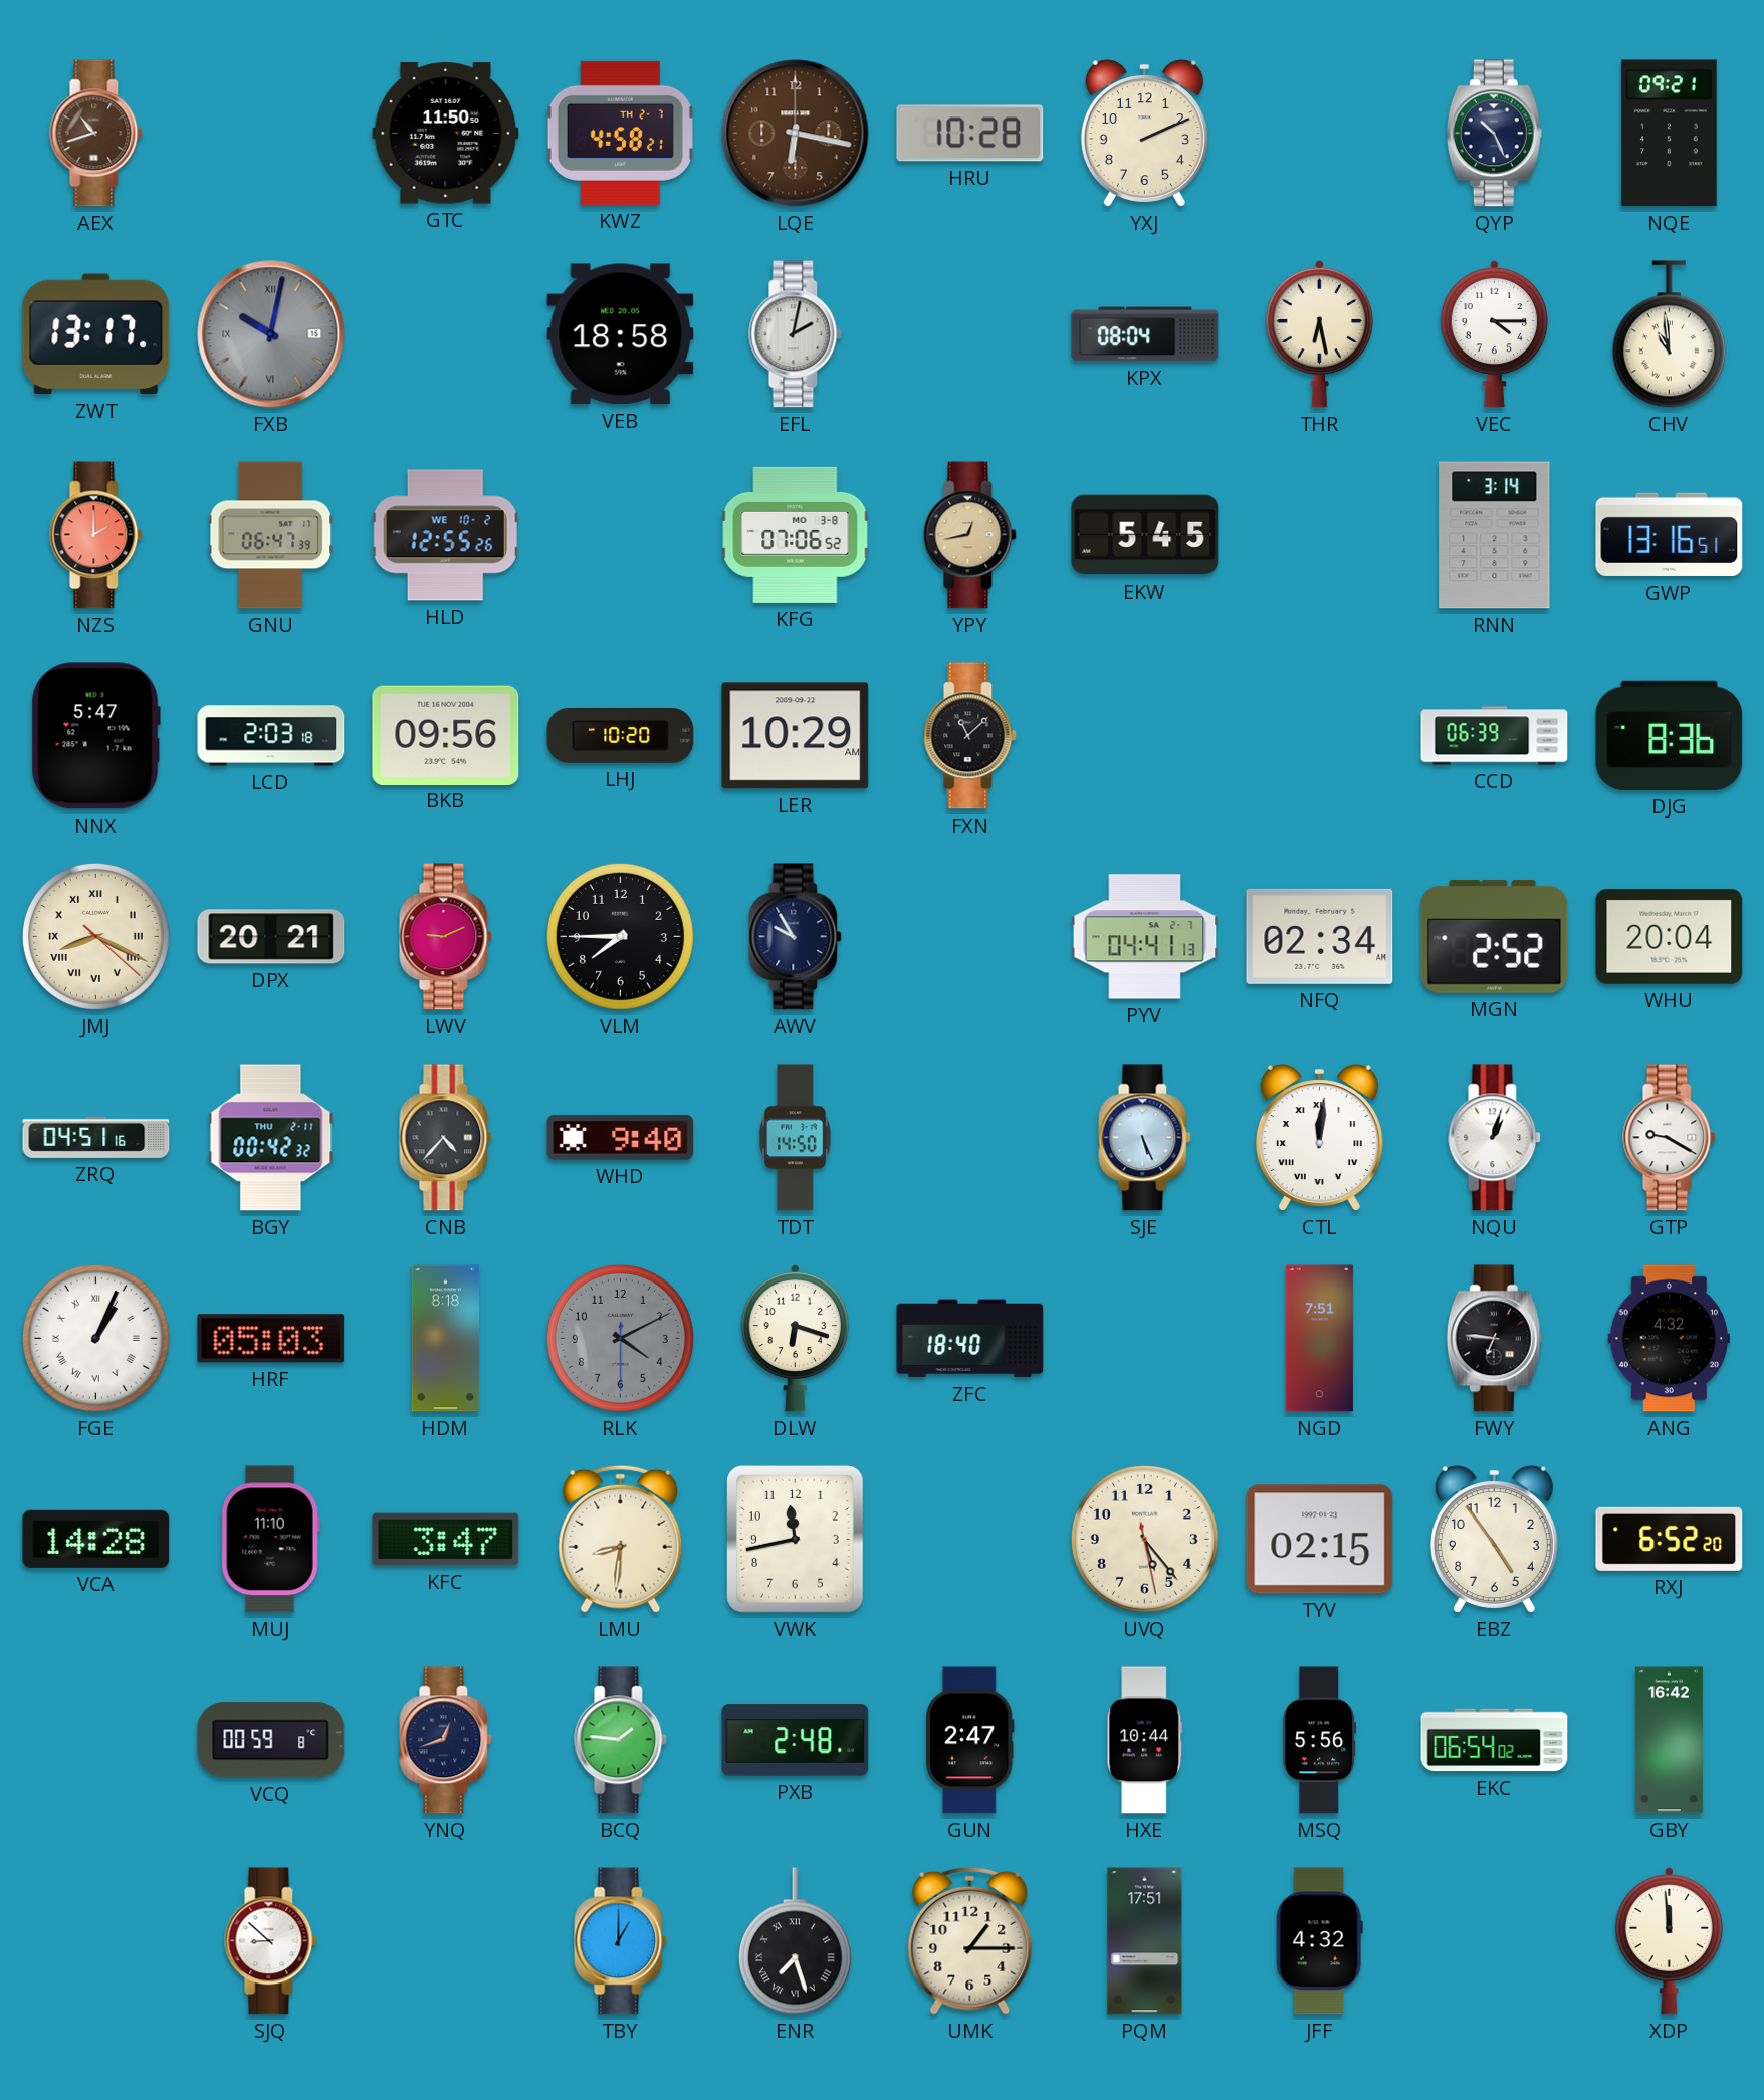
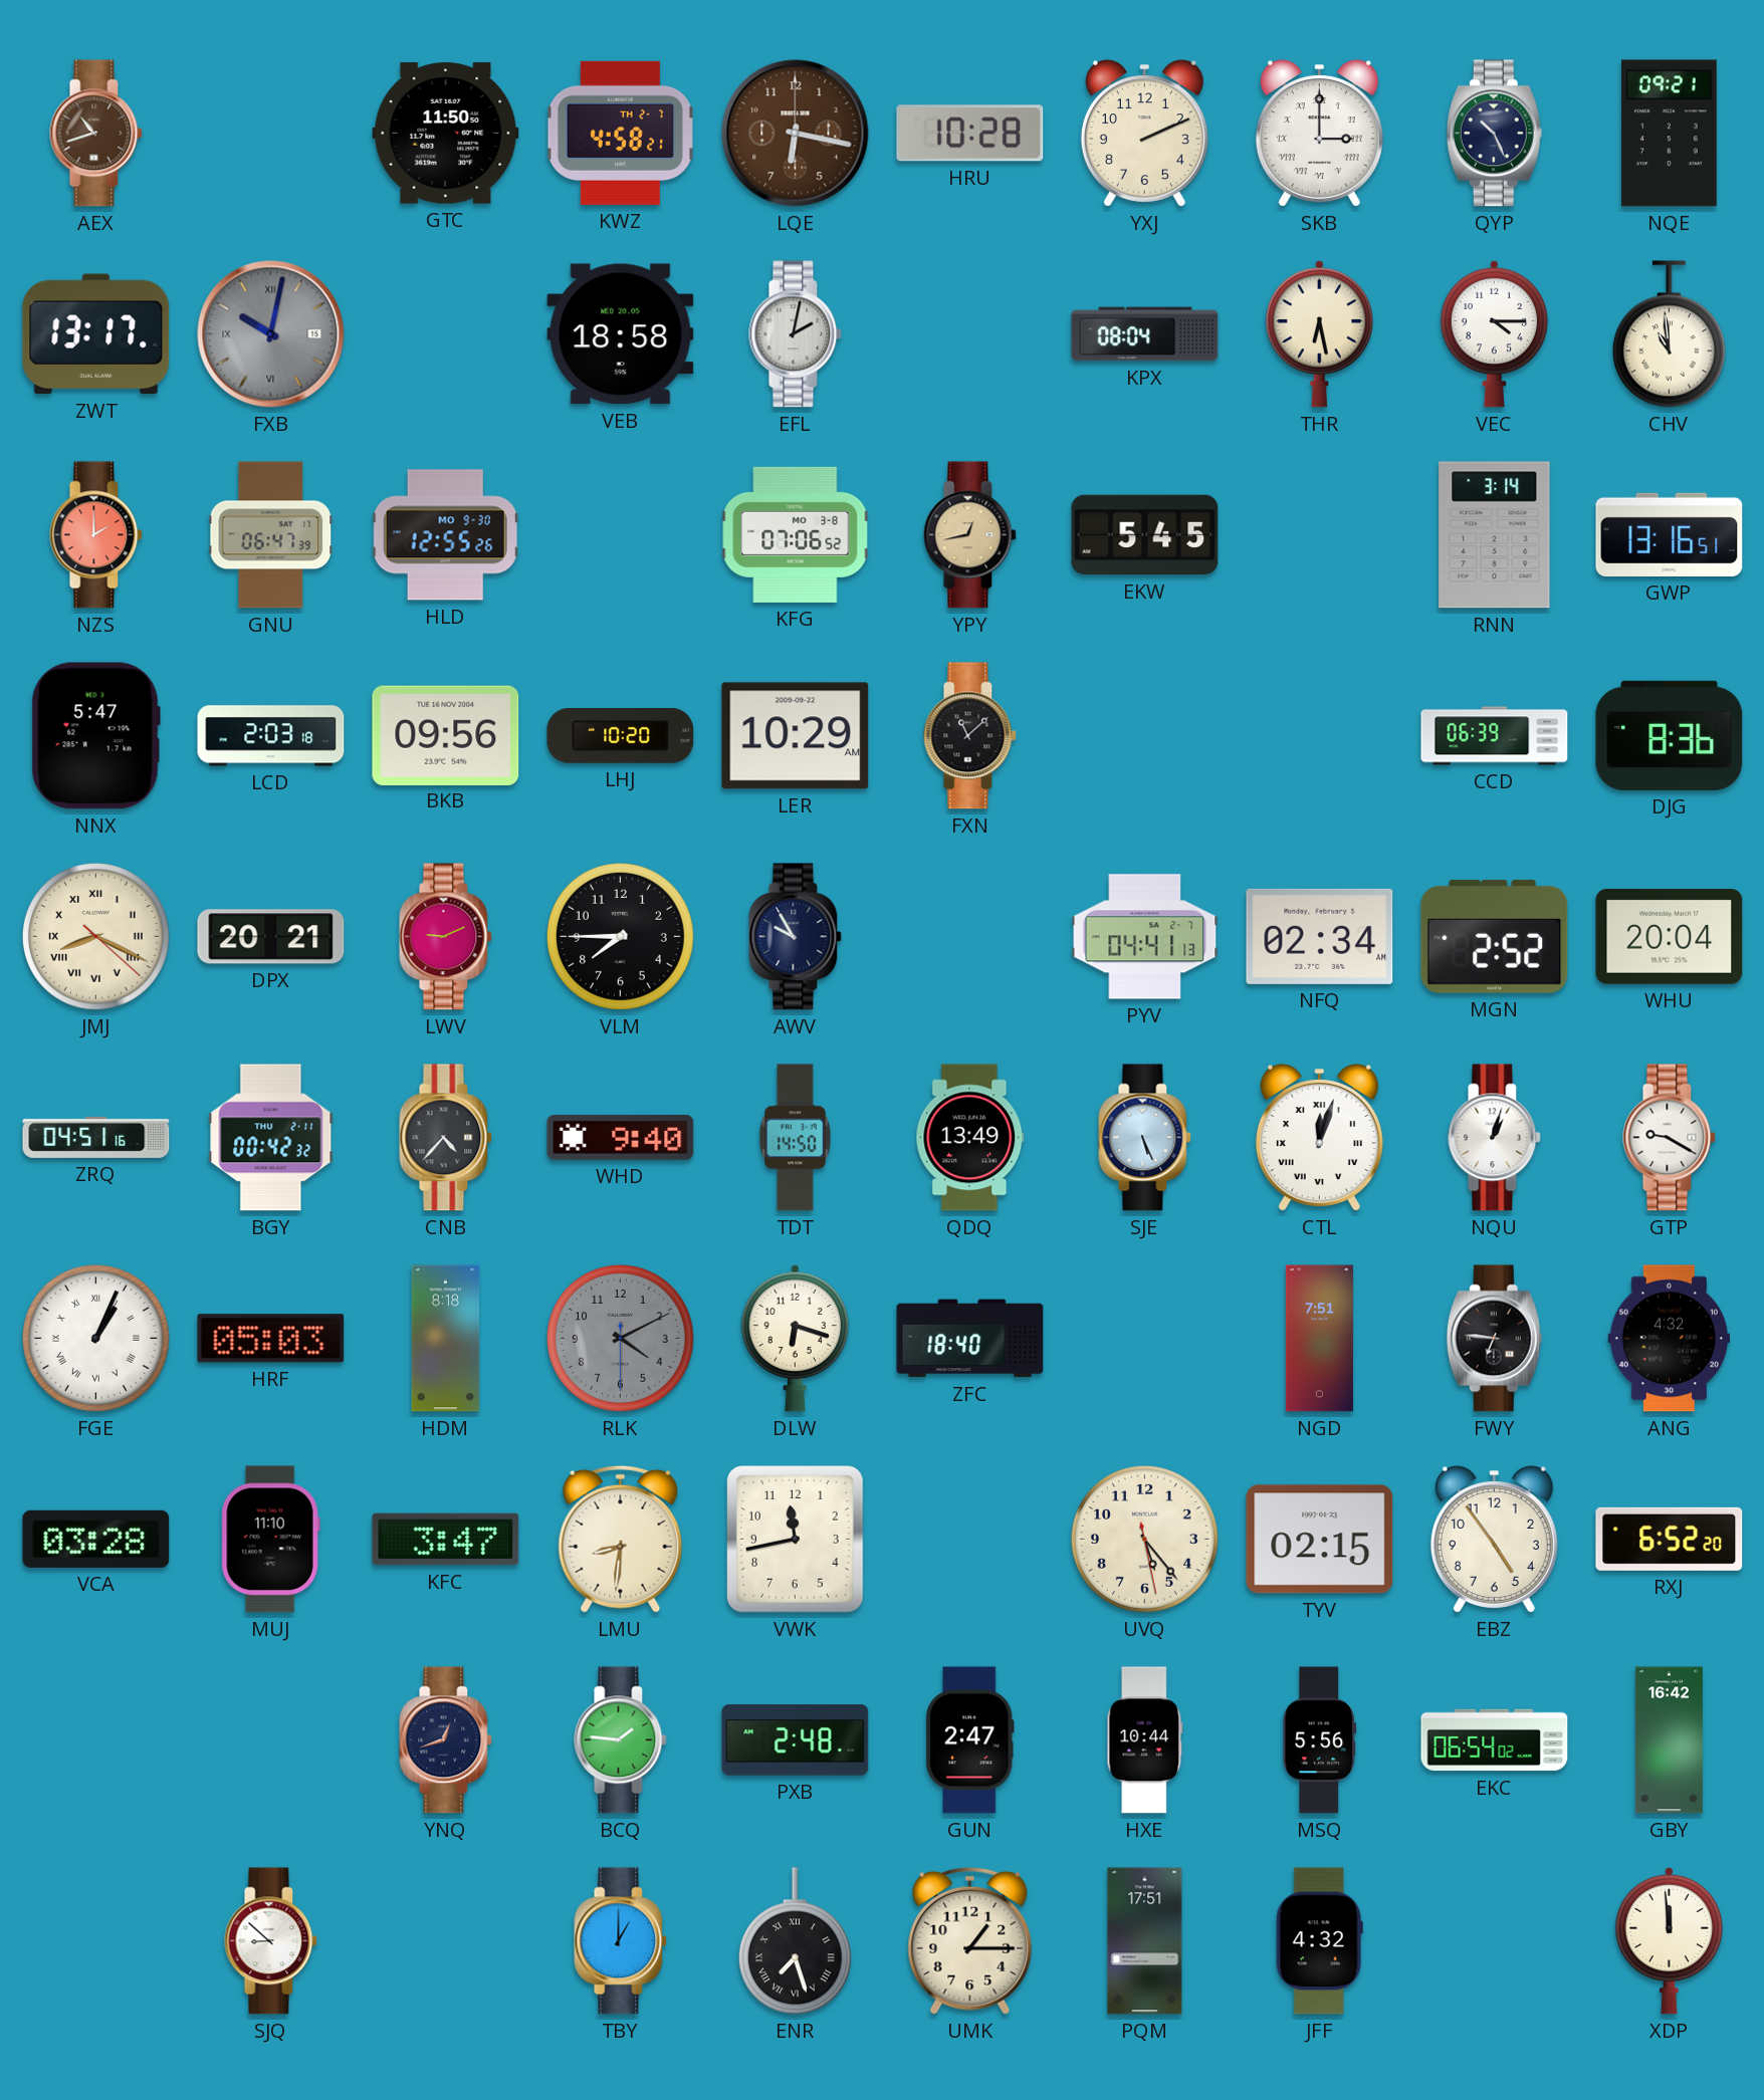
SKB: none -> 3:00 (1319, 134)
HLD date: WE 10-2 -> MO 9-30 (445, 535)
QDQ: none -> 13:49 (970, 1138)
CTL: 12:01 -> 12:03 (1319, 1138)
VCA: 14:28 -> 03:28 (96, 1539)
VCQ: 00:59 -> none (271, 1740)
